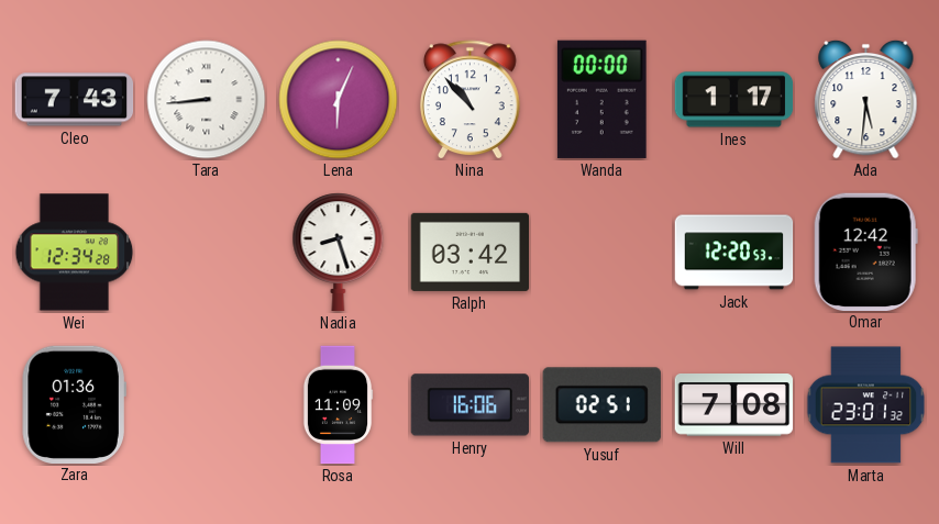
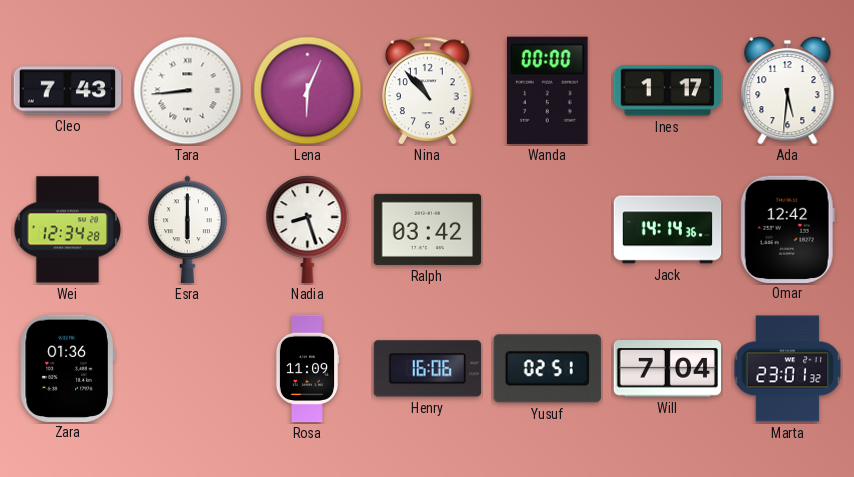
Esra: none -> 6:00 (188, 230)
Jack: 12:20 -> 14:14 (668, 230)
Will: 7:08 -> 7:04 (668, 369)
